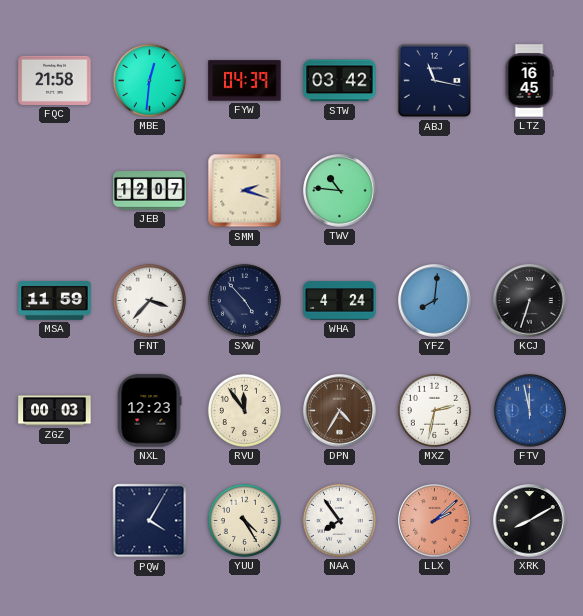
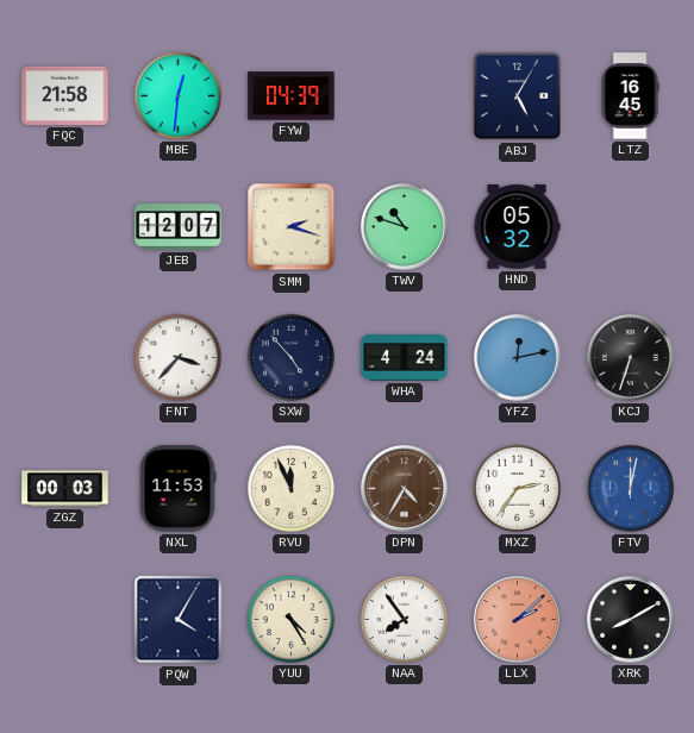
STW: 03:42 -> none (340, 81)
ABJ: 11:17 -> 5:05 (518, 96)
TWV: 10:46 -> 10:48 (405, 227)
HND: none -> 05:32 (517, 227)
MSA: 11:59 -> none (55, 301)
YFZ: 8:01 -> 12:13 (518, 358)
NXL: 12:23 -> 11:53 (177, 489)
RVU: 11:54 -> 11:56 (290, 488)
MXZ: 2:32 -> 2:36 (517, 488)
FTV: 11:58 -> 12:02 (631, 489)
